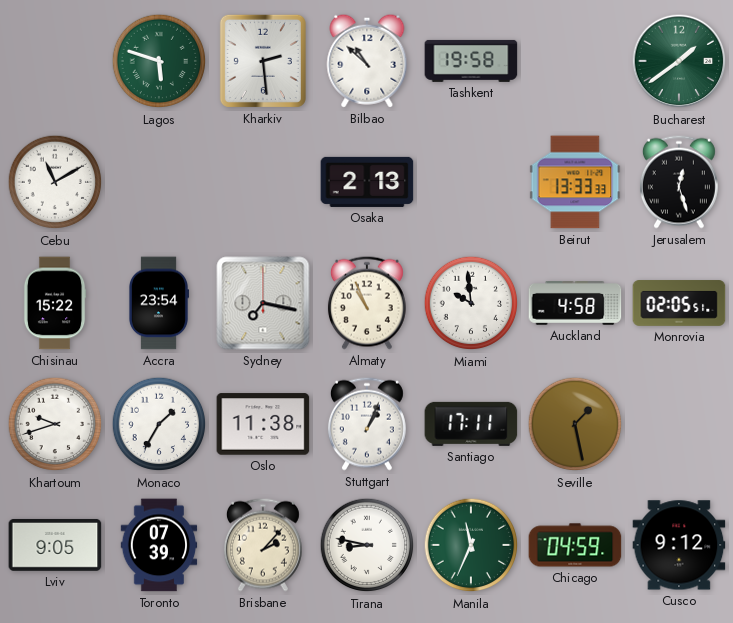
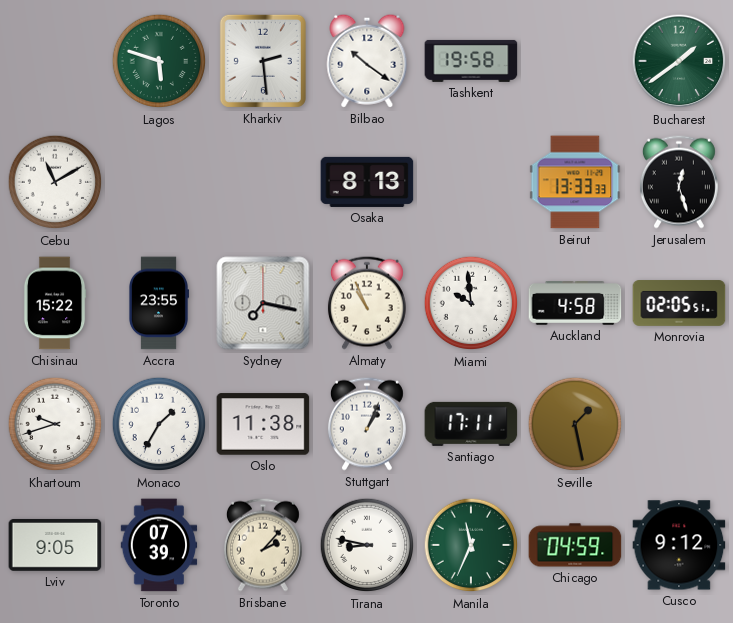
Bilbao: 10:52 -> 10:21 (367, 61)
Osaka: 2:13 -> 8:13 (367, 182)
Accra: 23:54 -> 23:55 (158, 303)
